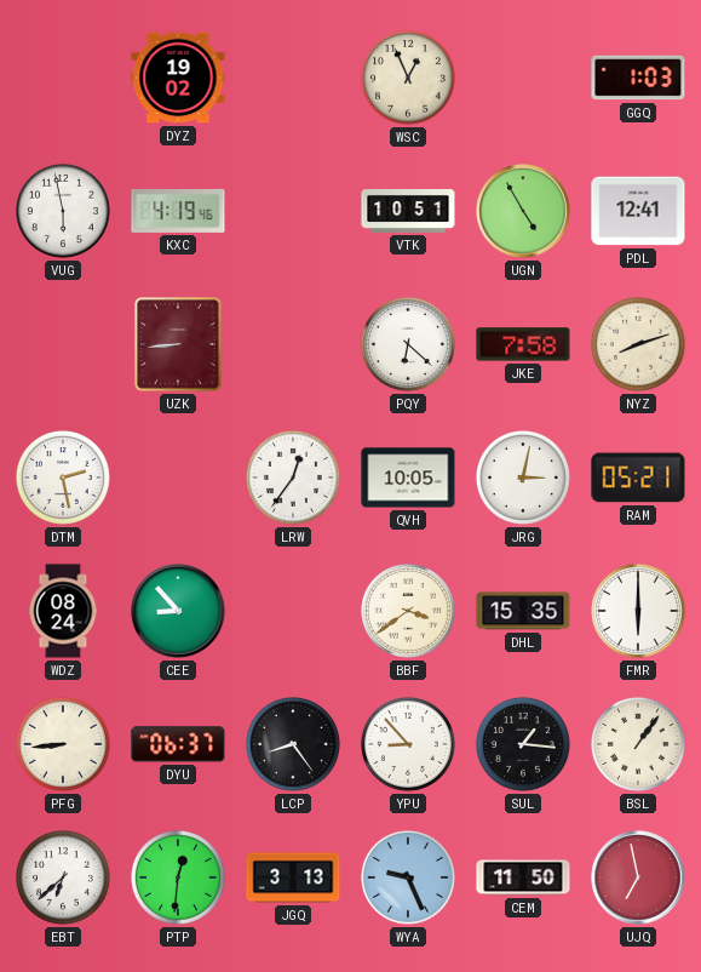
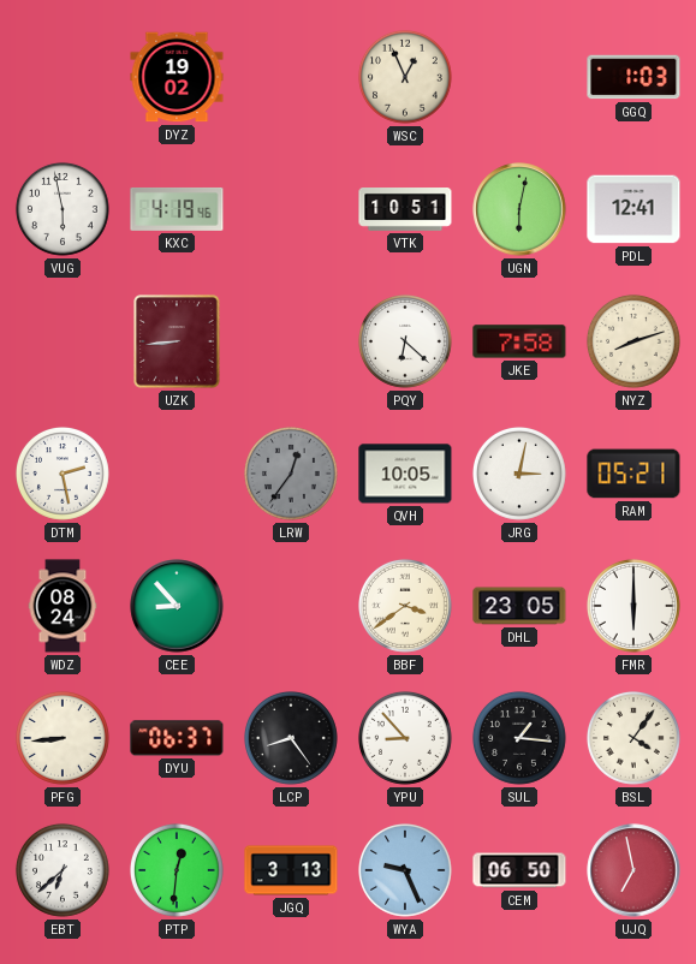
UGN: 4:55 -> 6:02 (519, 209)
LRW dial: white -> grey (291, 474)
DHL: 15:35 -> 23:05 (519, 606)
BSL: 1:06 -> 4:06 (633, 738)
CEM: 11:50 -> 06:50 (519, 870)
